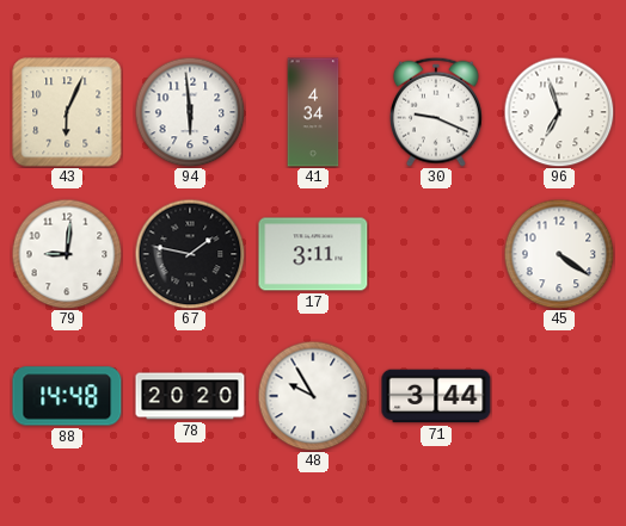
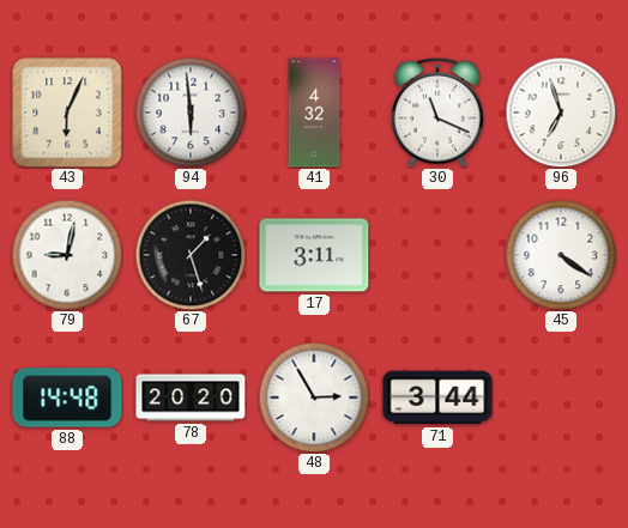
41: 4:34 -> 4:32 (314, 113)
30: 9:19 -> 11:19 (437, 113)
79: 9:01 -> 9:02 (67, 255)
67: 1:47 -> 1:27 (191, 255)
48: 9:55 -> 2:55 (314, 397)
